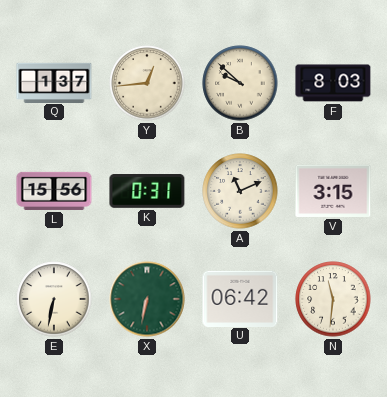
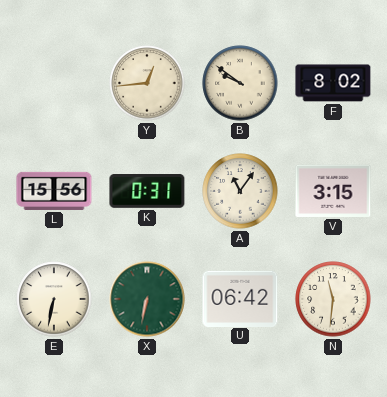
Q: 1:37 -> none (54, 82)
B: 9:52 -> 9:51 (240, 83)
F: 8:03 -> 8:02 (333, 83)
A: 11:11 -> 11:06 (240, 191)
